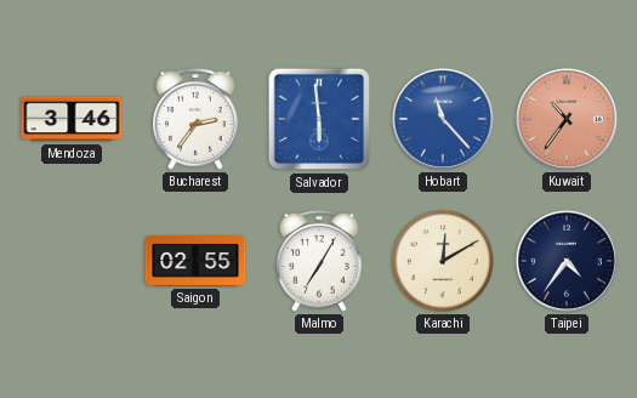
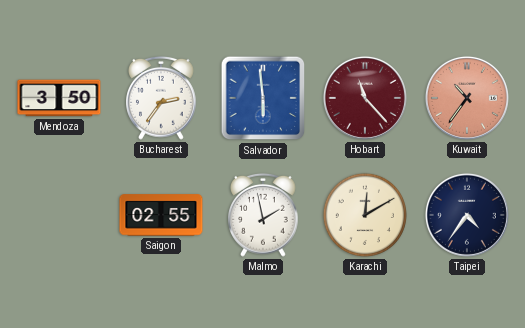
Mendoza: 3:46 -> 3:50 (59, 98)
Hobart dial: blue -> burgundy (365, 98)
Malmo: 7:05 -> 1:58 (264, 215)
